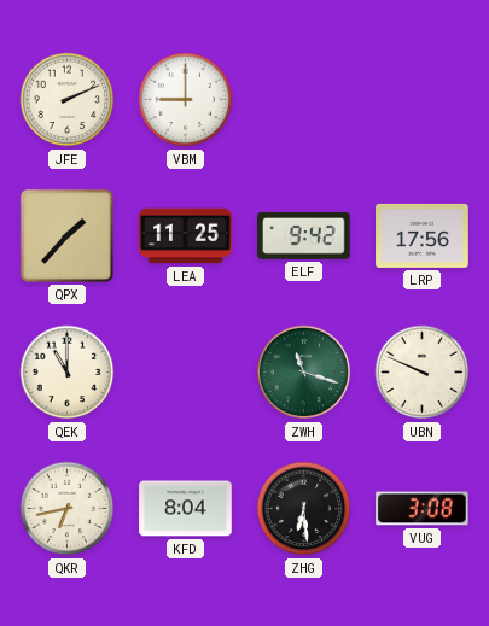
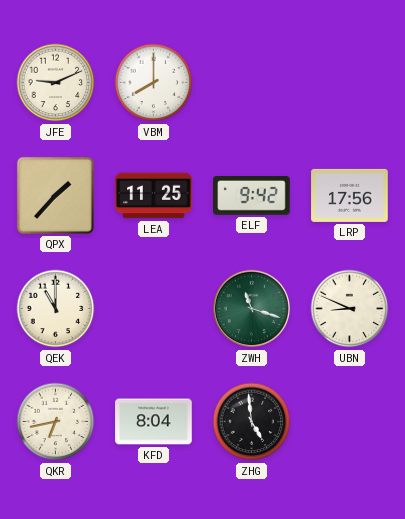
JFE: 2:11 -> 9:11 (56, 83)
VBM: 9:00 -> 8:00 (154, 83)
UBN: 9:49 -> 8:49 (350, 309)
ZHG: 6:29 -> 4:59 (252, 422)
VUG: 3:08 -> none (423, 509)
